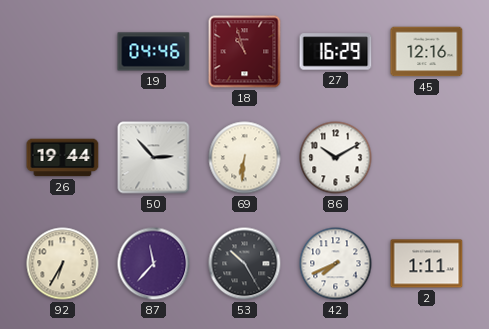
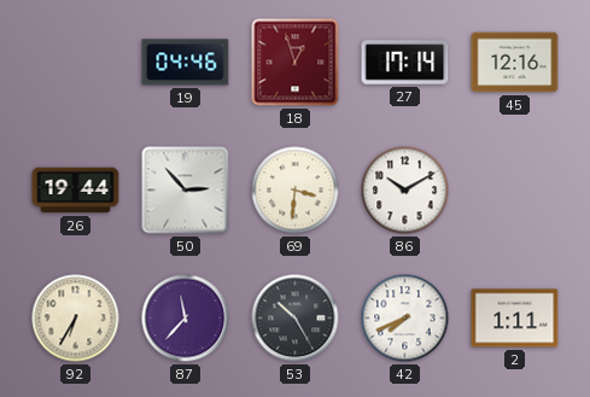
18: 10:57 -> 12:57 (296, 63)
27: 16:29 -> 17:14 (405, 63)
69: 6:31 -> 3:31 (296, 191)
